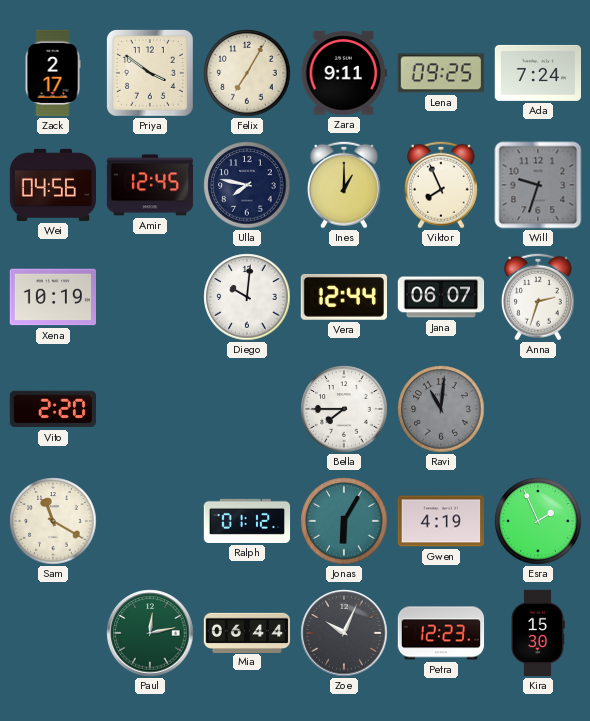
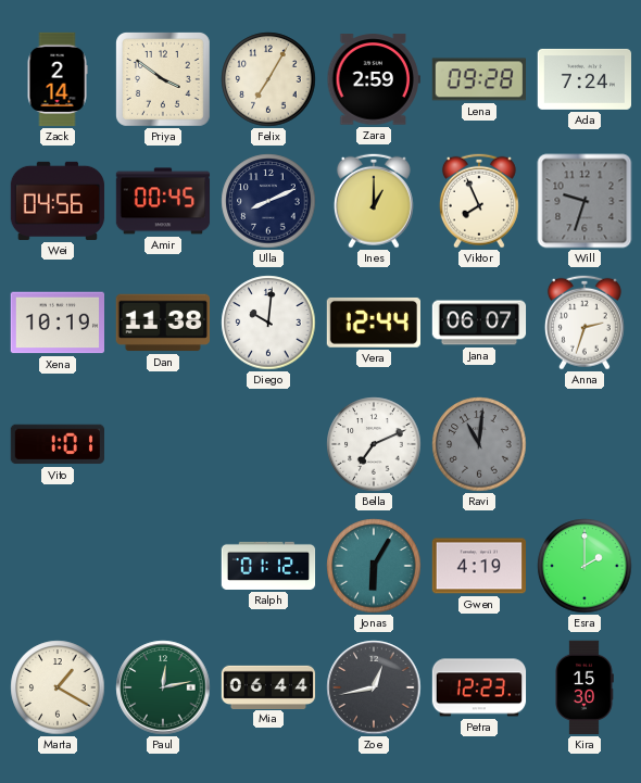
Zack: 2:17 -> 2:14 (58, 79)
Zara: 9:11 -> 2:59 (373, 79)
Lena: 09:25 -> 09:28 (478, 79)
Amir: 12:45 -> 00:45 (163, 201)
Ulla: 7:47 -> 8:11 (268, 201)
Dan: none -> 11:38 (162, 323)
Vito: 2:20 -> 1:01 (56, 444)
Bella: 7:45 -> 7:11 (374, 444)
Sam: 11:20 -> none (53, 521)
Esra: 1:56 -> 2:00 (585, 566)
Marta: none -> 1:20 (58, 687)
Zoe: 10:04 -> 12:43 (374, 687)
